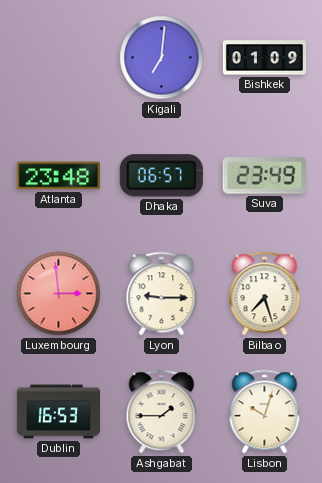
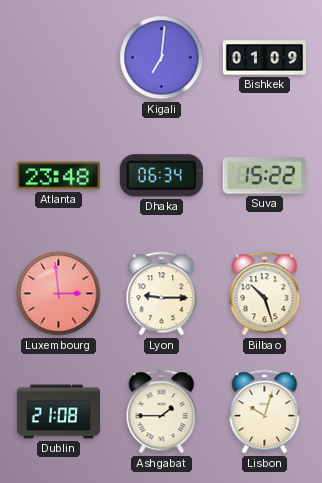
Dhaka: 06:57 -> 06:34 (161, 176)
Suva: 23:49 -> 15:22 (264, 176)
Bilbao: 7:27 -> 10:27 (265, 294)
Dublin: 16:53 -> 21:08 (58, 412)
